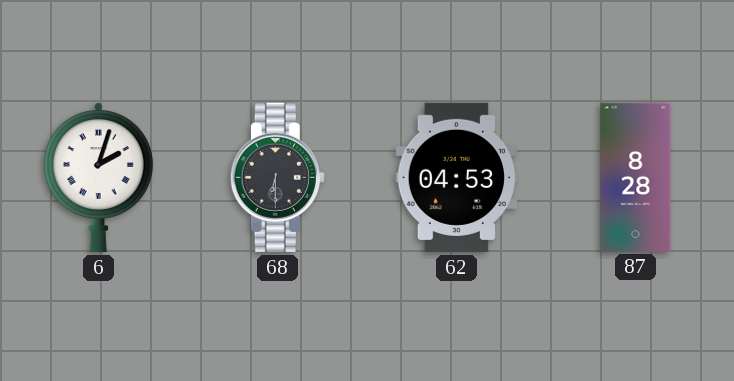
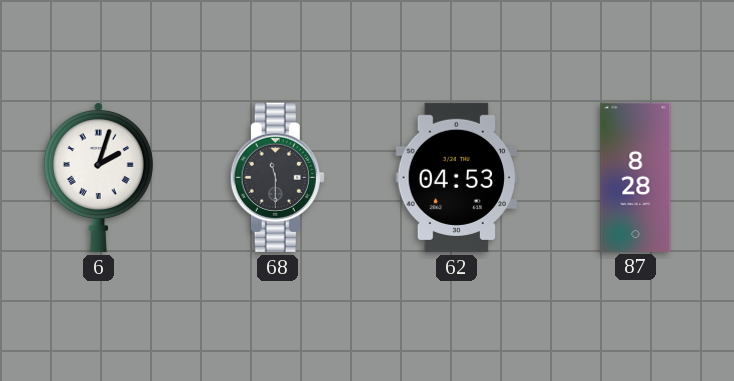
68: 6:30 -> 11:30 (277, 177)
